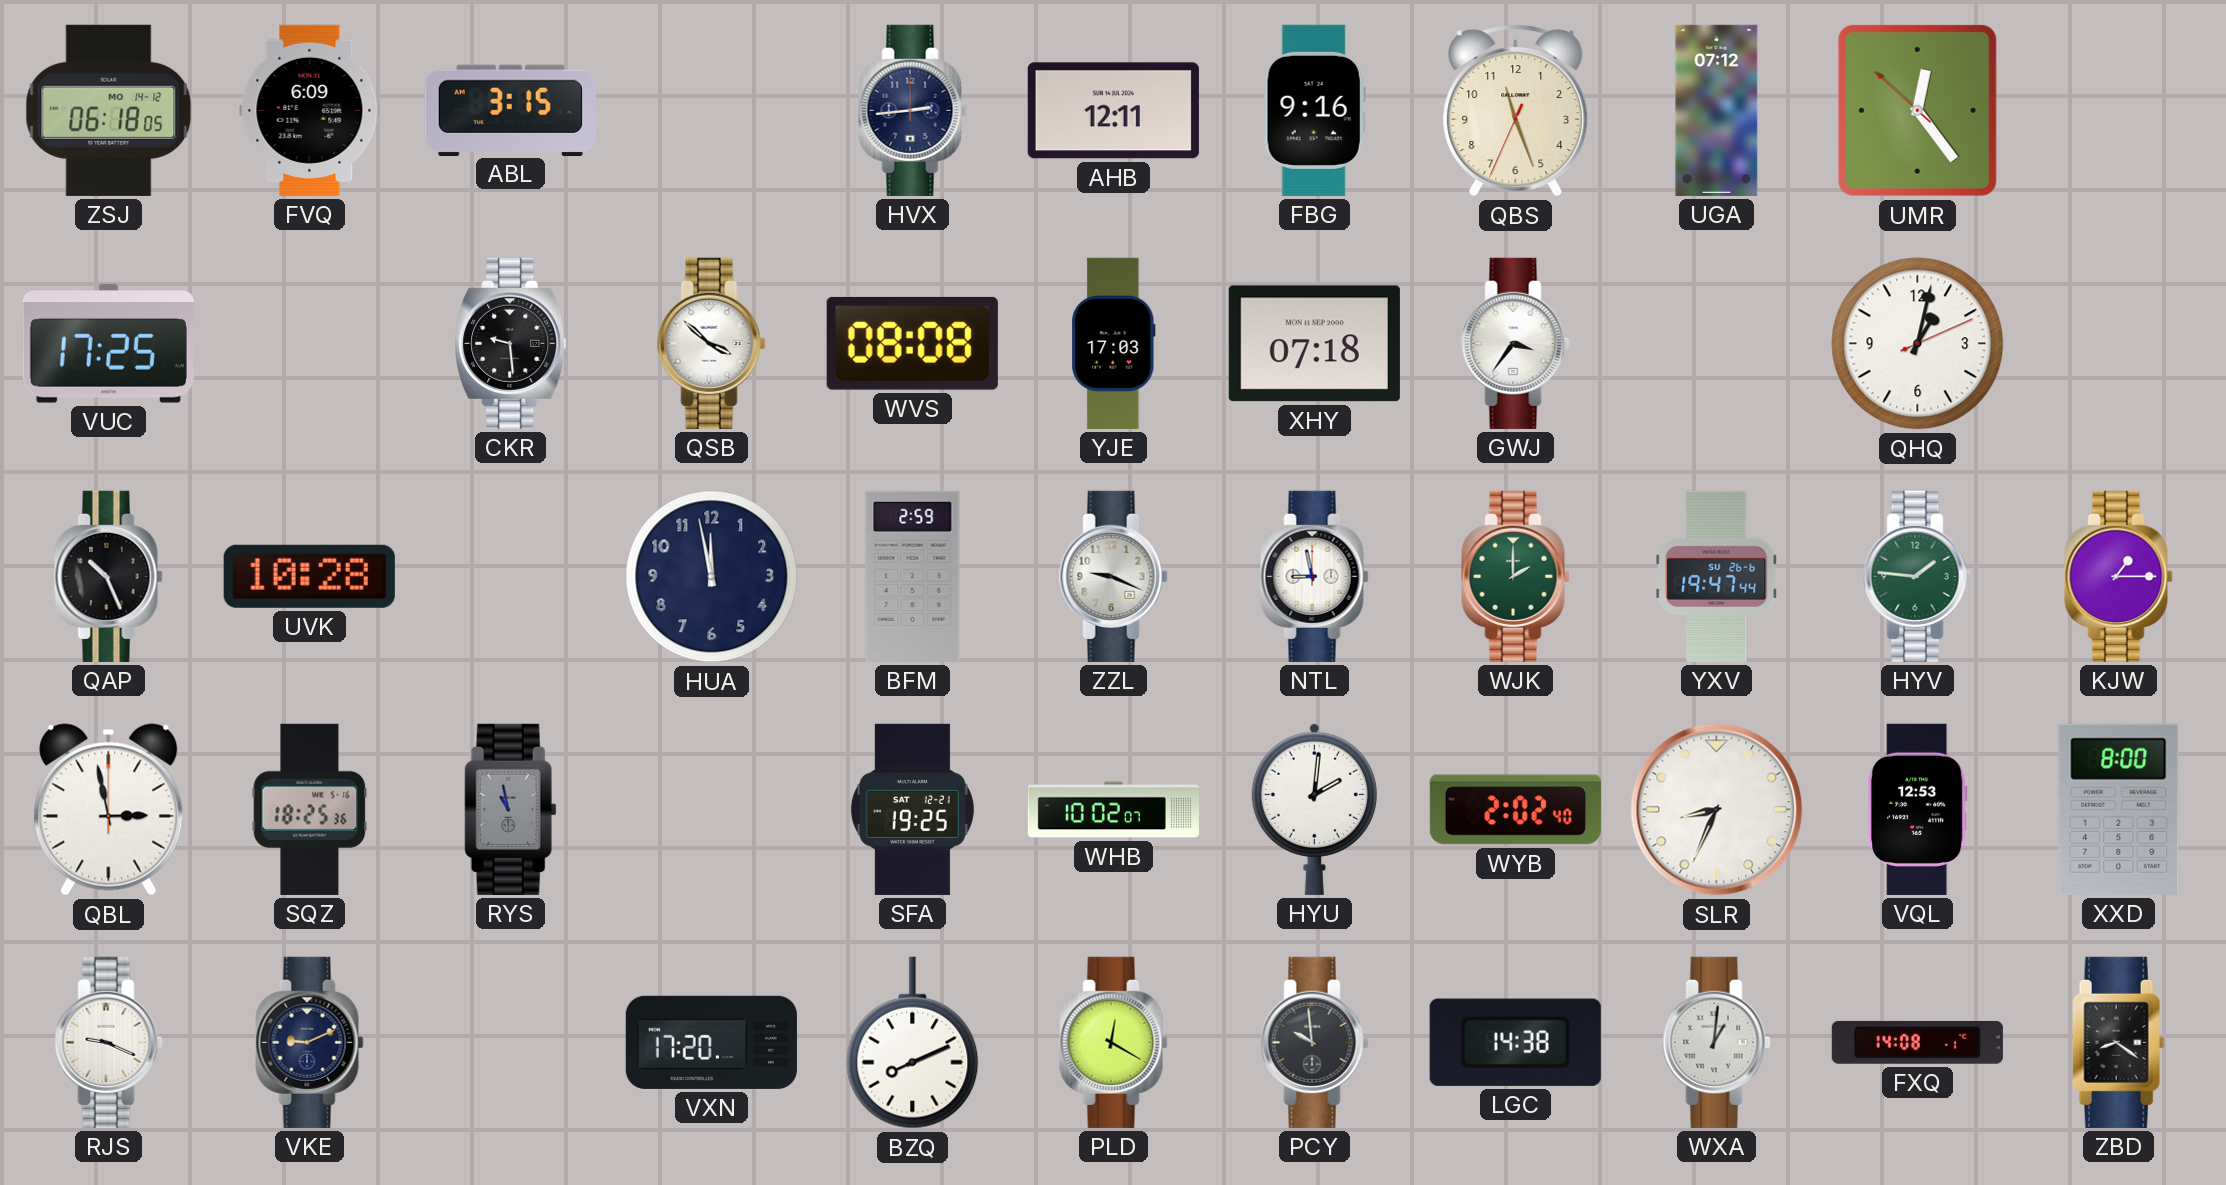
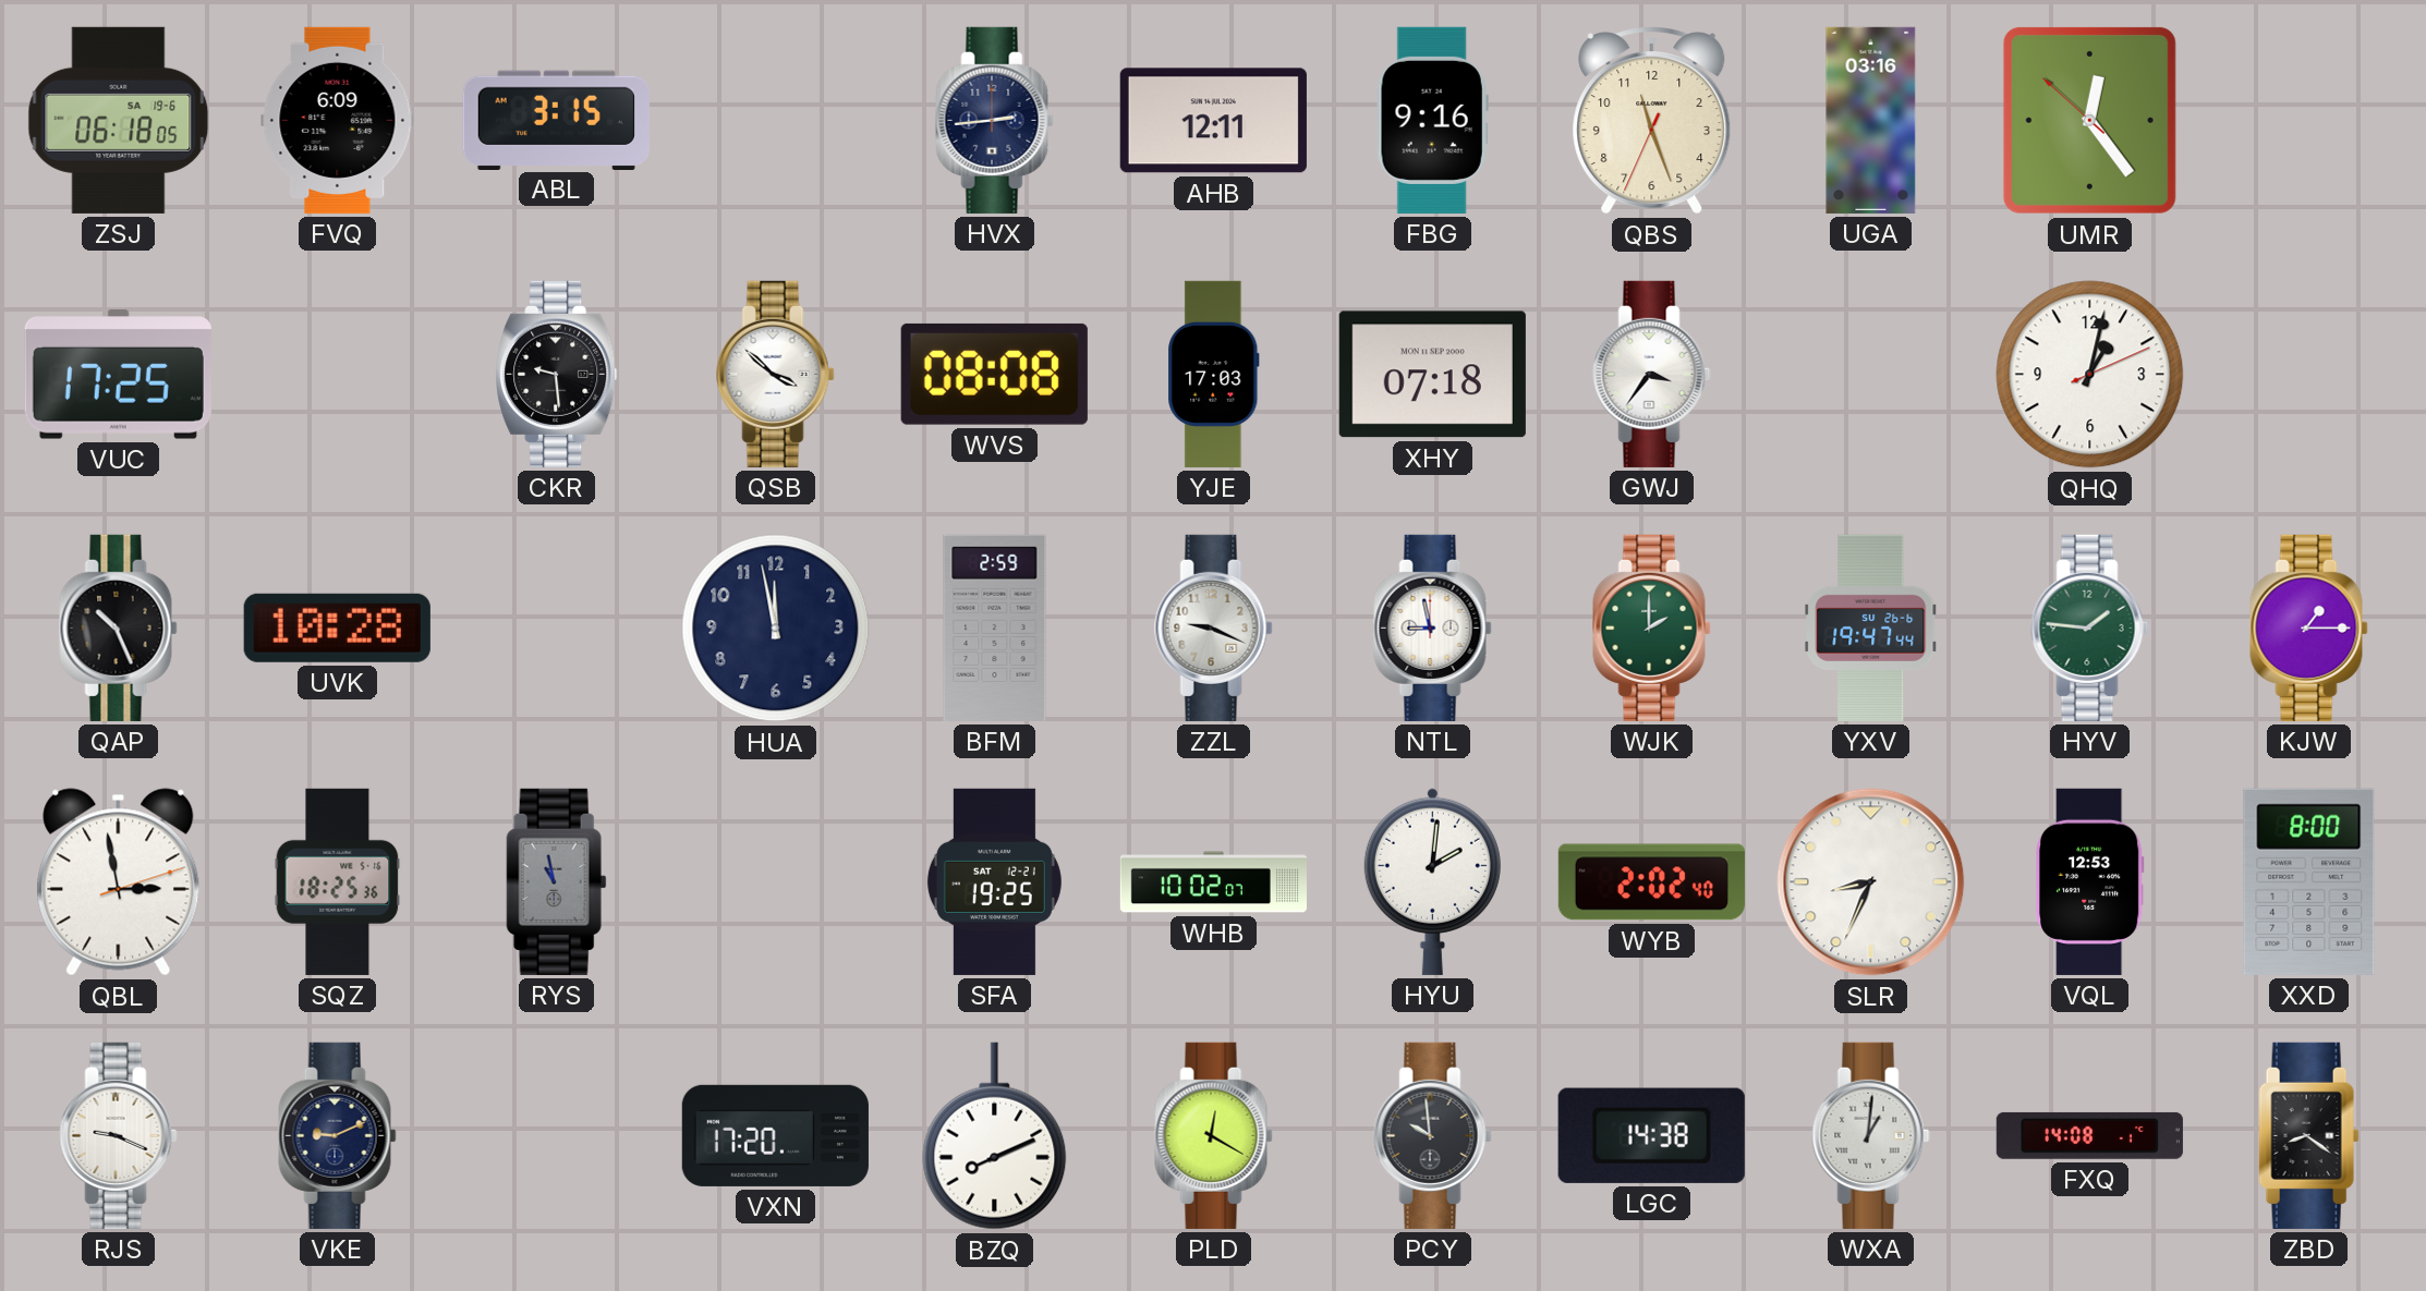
ZSJ date: MO 14-12 -> SA 19-6 (119, 120)
UGA: 07:12 -> 03:16 (1871, 120)
QBL: 2:58:00 -> 2:58:12 (119, 882)
